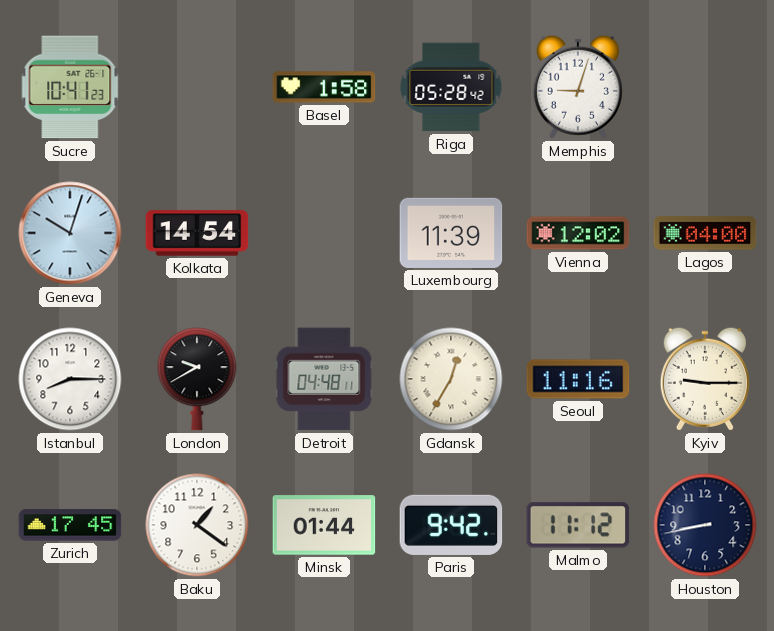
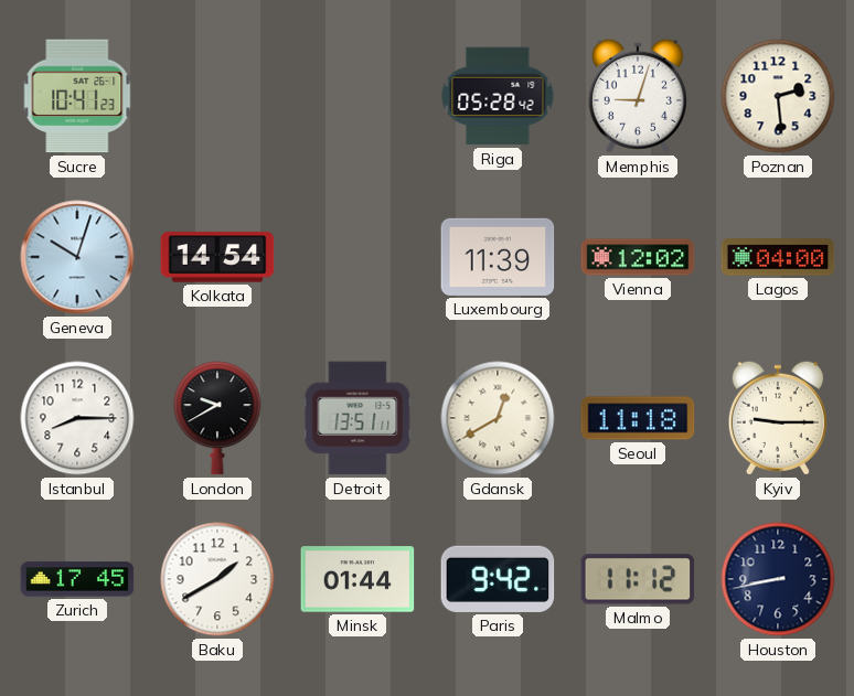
Basel: 1:58 -> none (324, 87)
Poznan: none -> 2:29 (778, 96)
Detroit: 04:48 -> 13:51 (357, 418)
Gdansk: 12:35 -> 12:40 (498, 418)
Seoul: 11:16 -> 11:18 (638, 418)
Baku: 1:21 -> 1:40 (217, 579)
